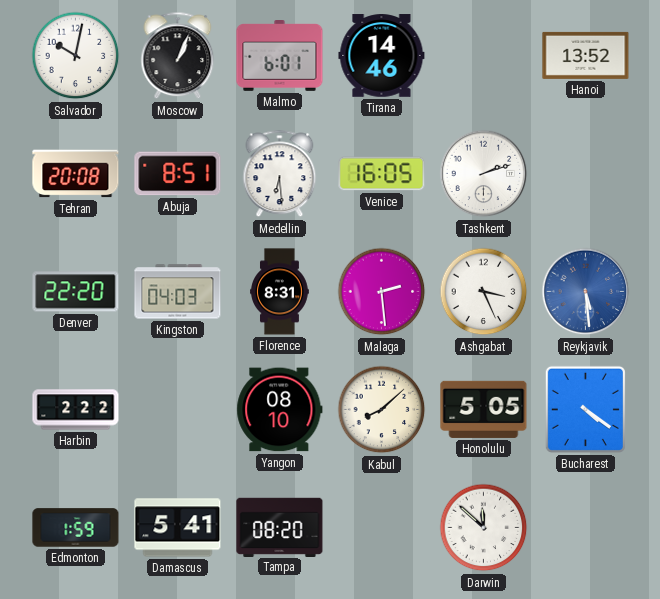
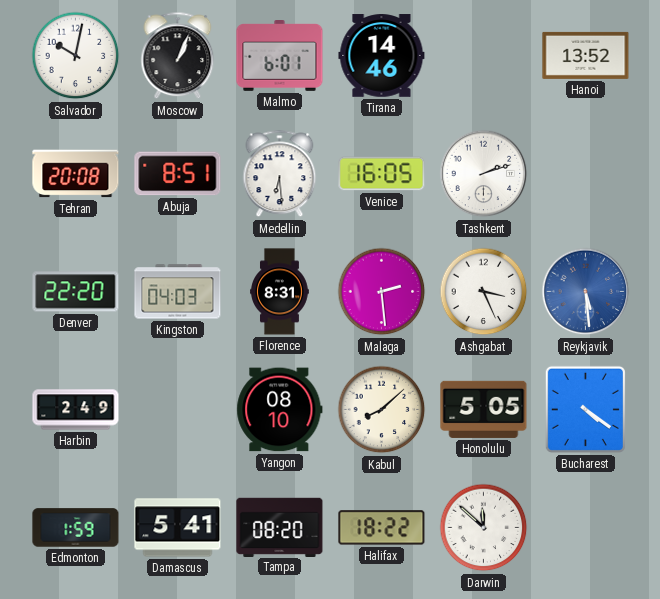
Harbin: 2:22 -> 2:49 (76, 410)
Halifax: none -> 18:22 (382, 528)
